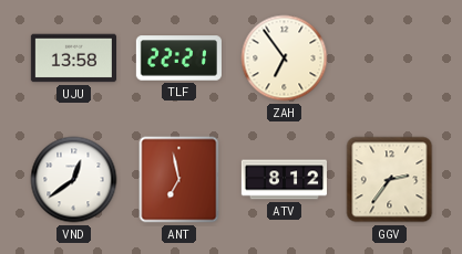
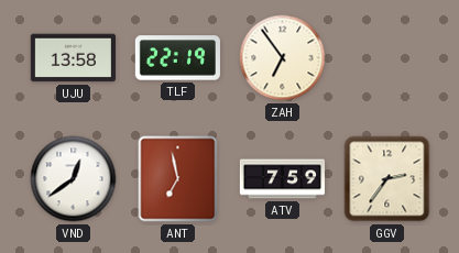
TLF: 22:21 -> 22:19 (177, 58)
ATV: 8:12 -> 7:59 (282, 179)
